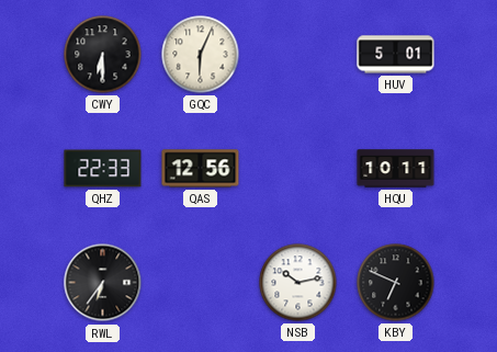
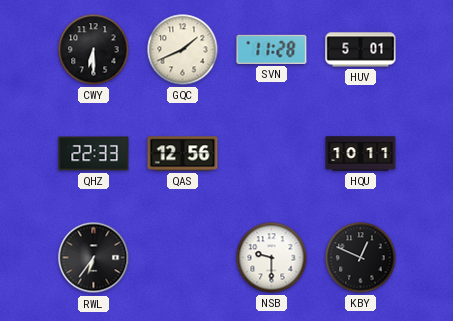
GQC: 6:04 -> 1:41 (183, 50)
SVN: none -> 11:28 (272, 49)
NSB: 10:13 -> 9:30 (272, 258)
KBY: 6:49 -> 12:49 (361, 258)
